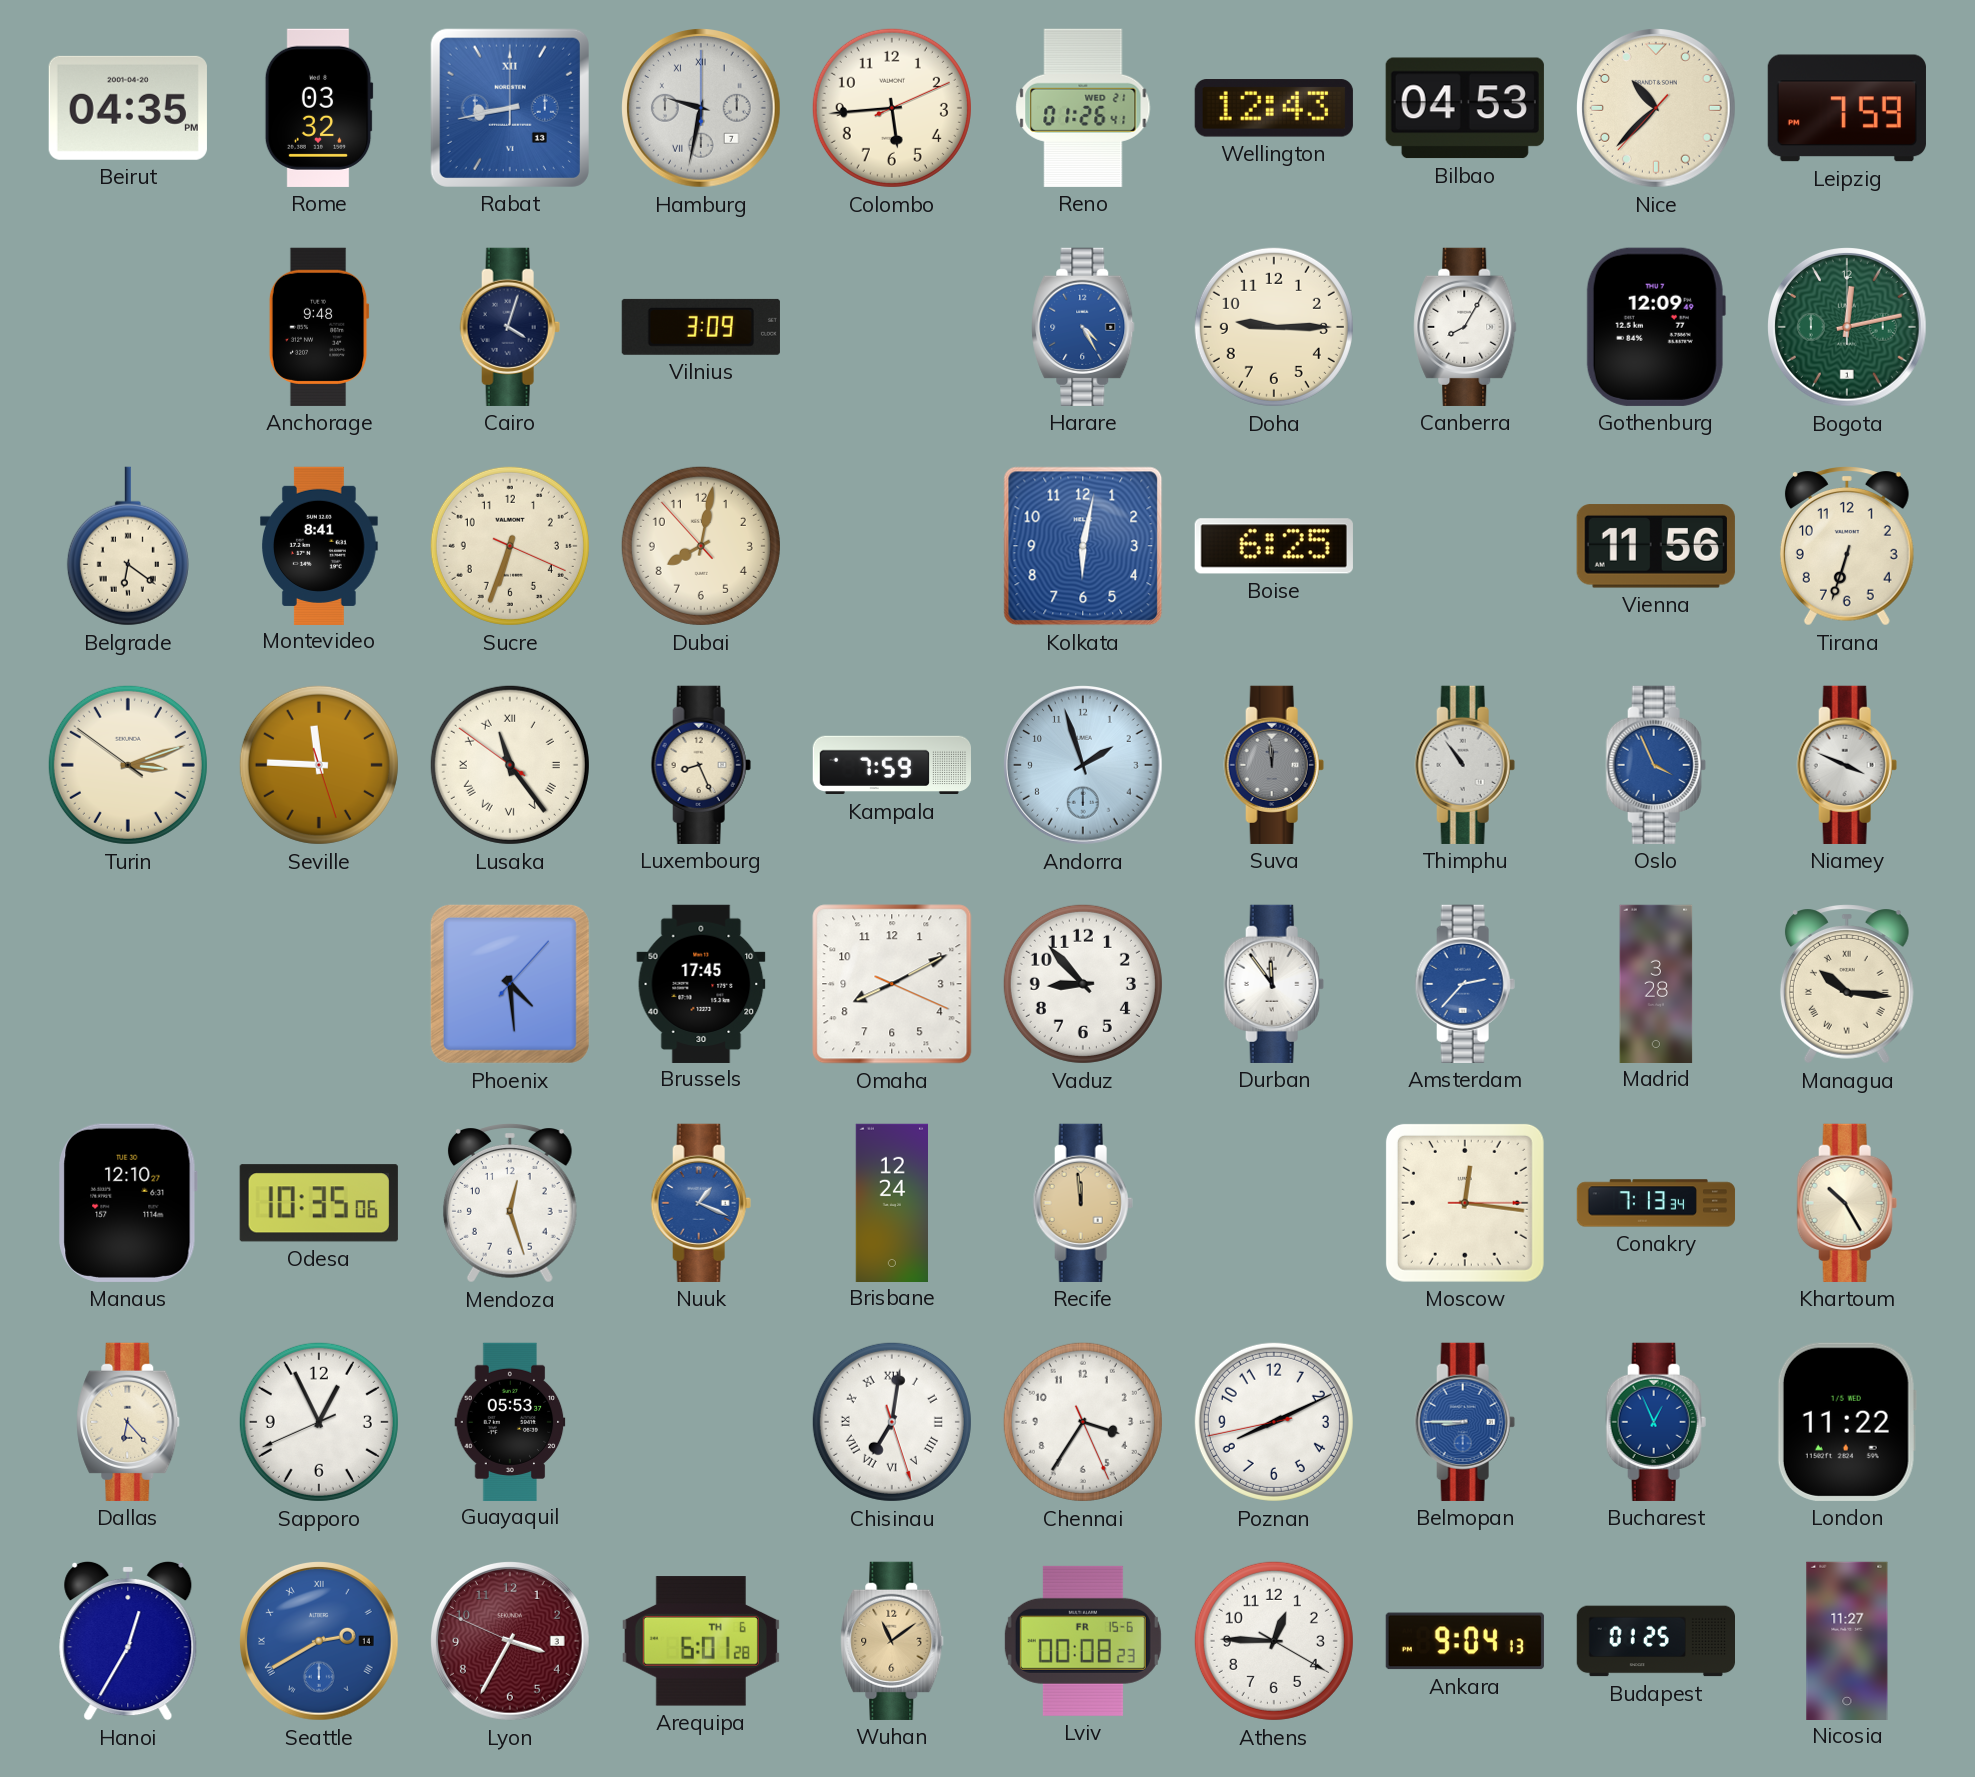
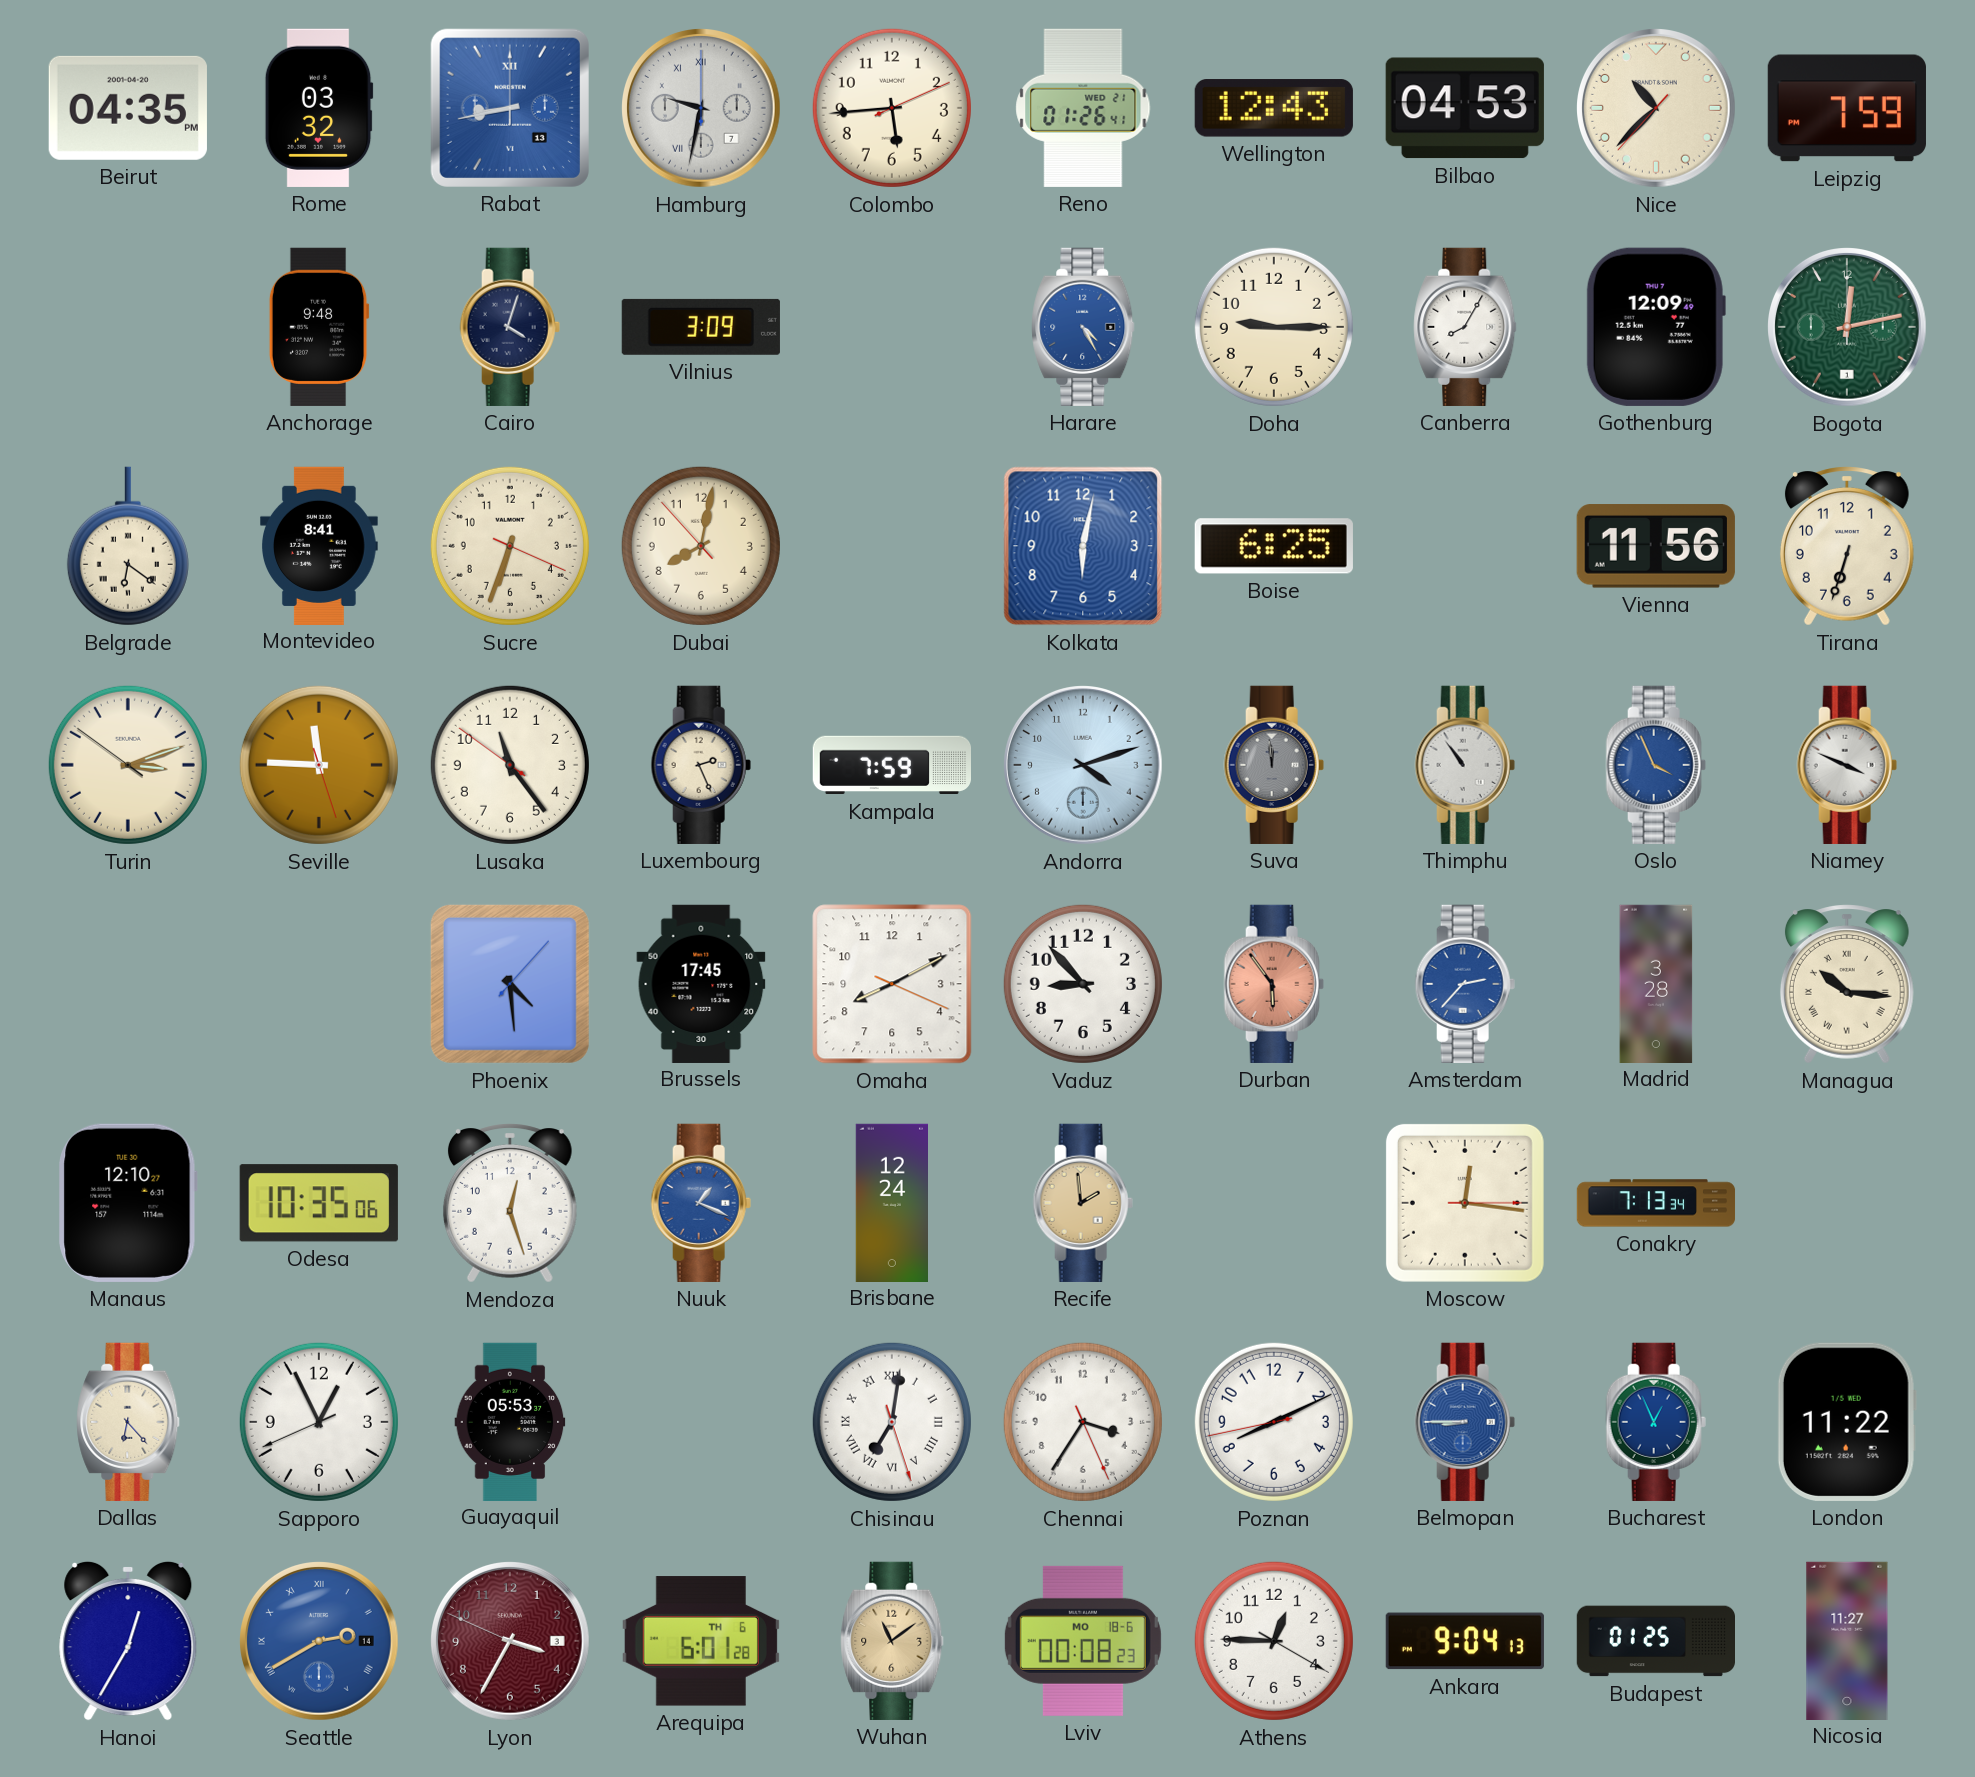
Lusaka numerals: Roman -> Arabic (510, 765)
Luxembourg: 8:26 -> 2:26 (701, 765)
Andorra: 1:57 -> 4:12 (1084, 766)
Durban: 11:54 -> 5:54 (1274, 984)
Durban dial: white -> salmon (1274, 984)
Recife: 11:59 -> 1:59 (1083, 1203)
Khartoum: 10:25 -> none (1847, 1203)
Lviv date: FR 15-6 -> MO 18-6 (1083, 1641)
